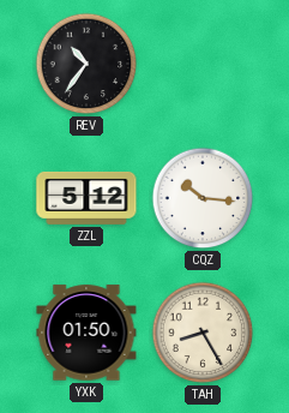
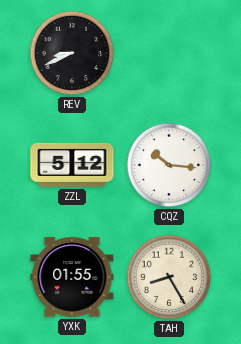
REV: 10:36 -> 8:41 (72, 53)
YXK: 01:50 -> 01:55 (72, 277)
